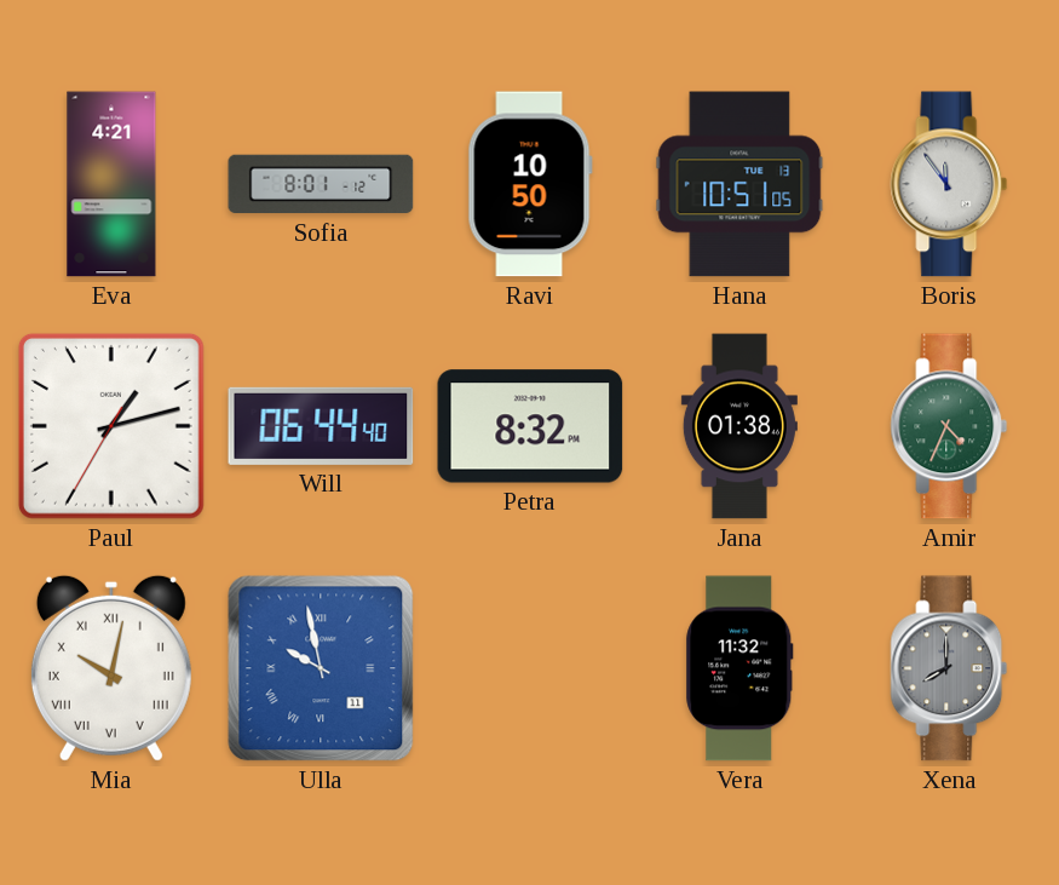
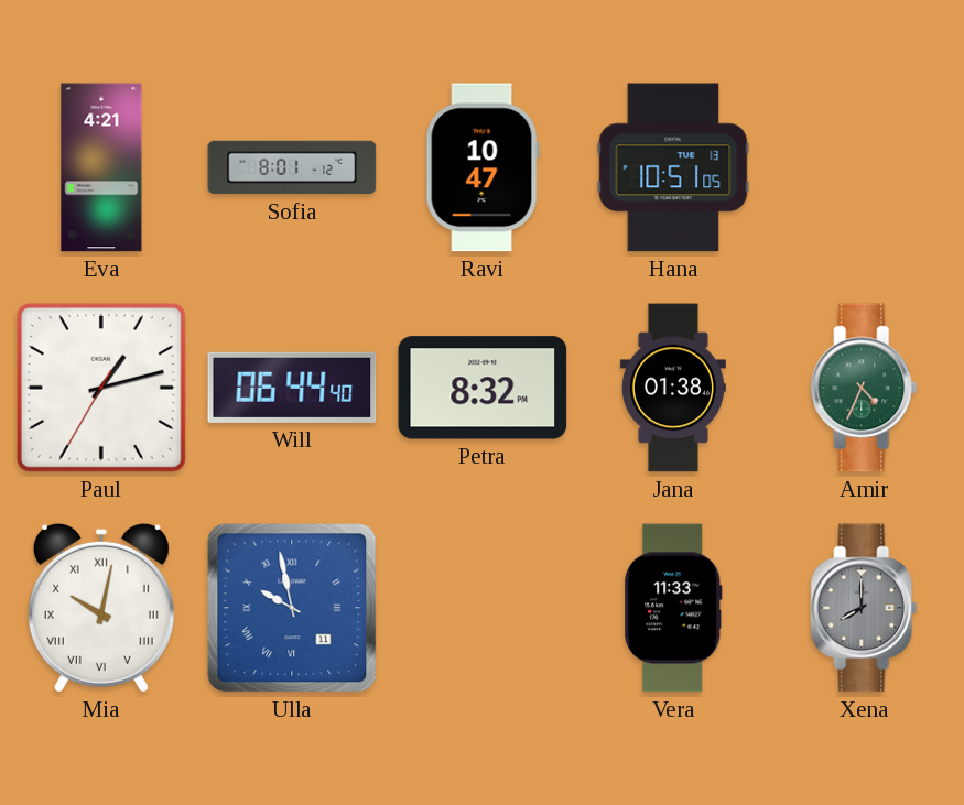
Ravi: 10:50 -> 10:47 (483, 167)
Boris: 11:54 -> none (949, 184)
Vera: 11:32 -> 11:33 (673, 608)
